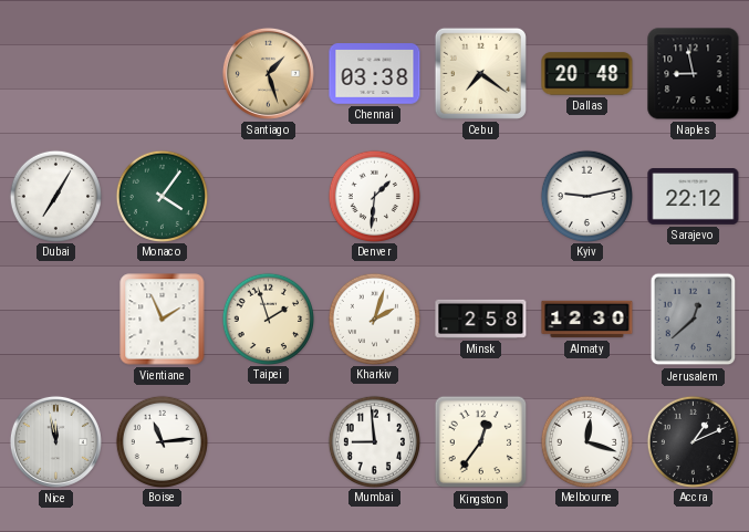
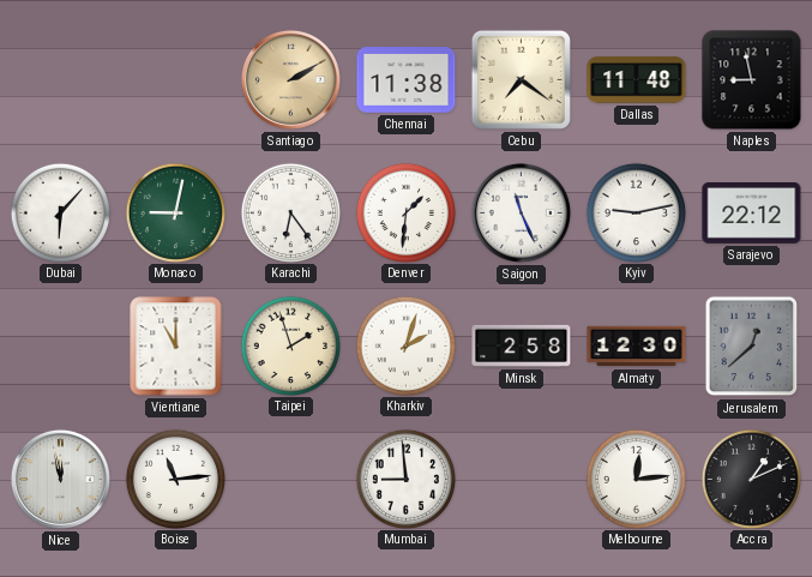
Santiago: 1:27 -> 2:10 (290, 79)
Chennai: 03:38 -> 11:38 (407, 80)
Dallas: 20:48 -> 11:48 (637, 80)
Dubai: 7:05 -> 6:07 (60, 212)
Monaco: 4:06 -> 9:02 (175, 212)
Karachi: none -> 6:24 (290, 212)
Saigon: none -> 11:26 (521, 212)
Vientiane: 1:56 -> 11:00 (176, 347)
Kingston: 12:36 -> none (481, 442)
Melbourne: 12:18 -> 12:14 (636, 479)
